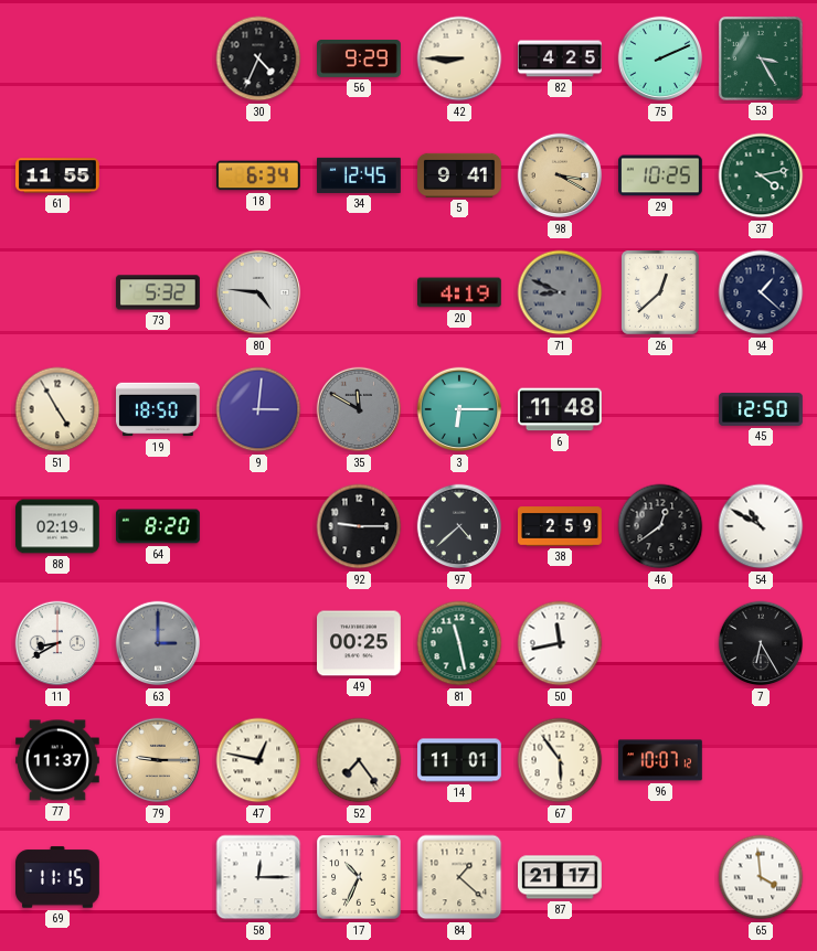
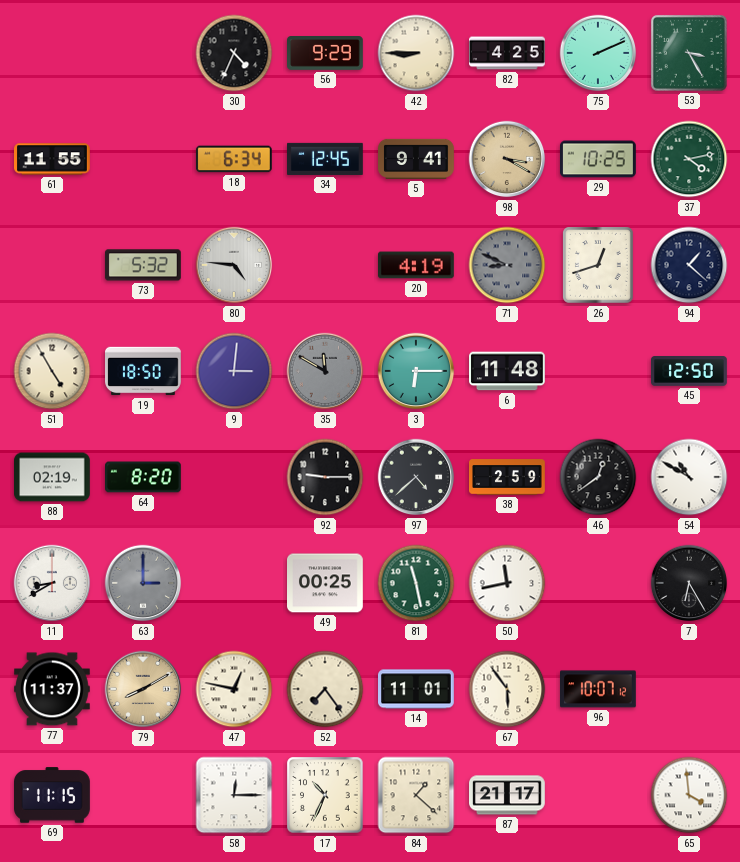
26: 12:38 -> 12:42 (599, 266)
79: 9:15 -> 8:10 (143, 689)
